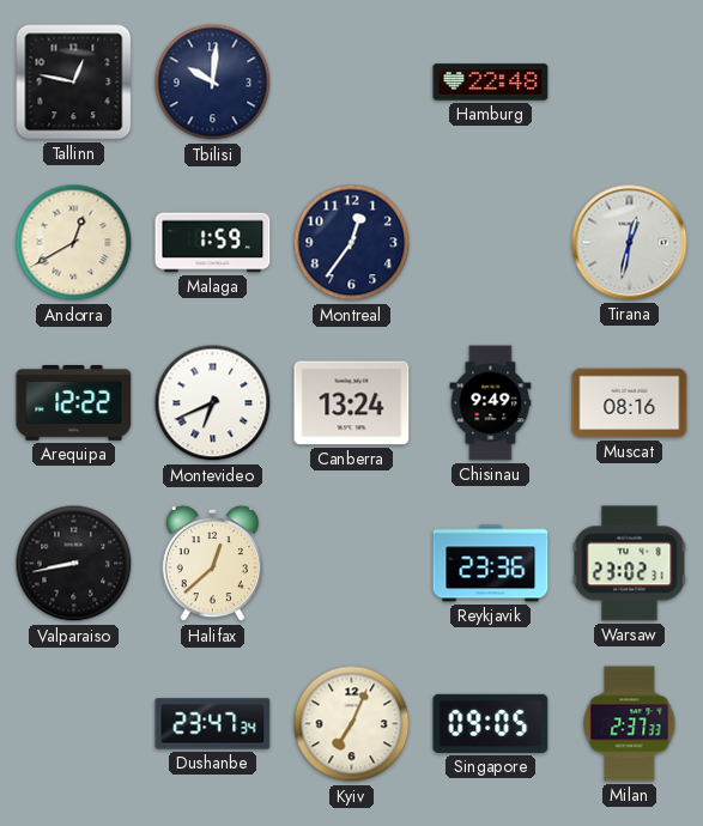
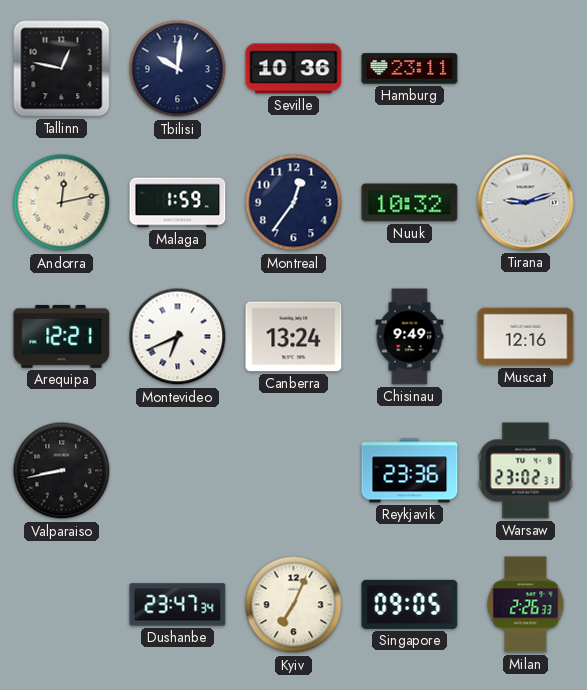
Seville: none -> 10:36 (294, 69)
Hamburg: 22:48 -> 23:11 (410, 69)
Andorra: 12:40 -> 12:13 (62, 203)
Nuuk: none -> 10:32 (410, 203)
Tirana: 12:32 -> 9:12 (526, 203)
Arequipa: 12:22 -> 12:21 (62, 336)
Muscat: 08:16 -> 12:16 (526, 337)
Halifax: 12:38 -> none (212, 564)
Milan: 2:37 -> 2:26 (526, 605)
